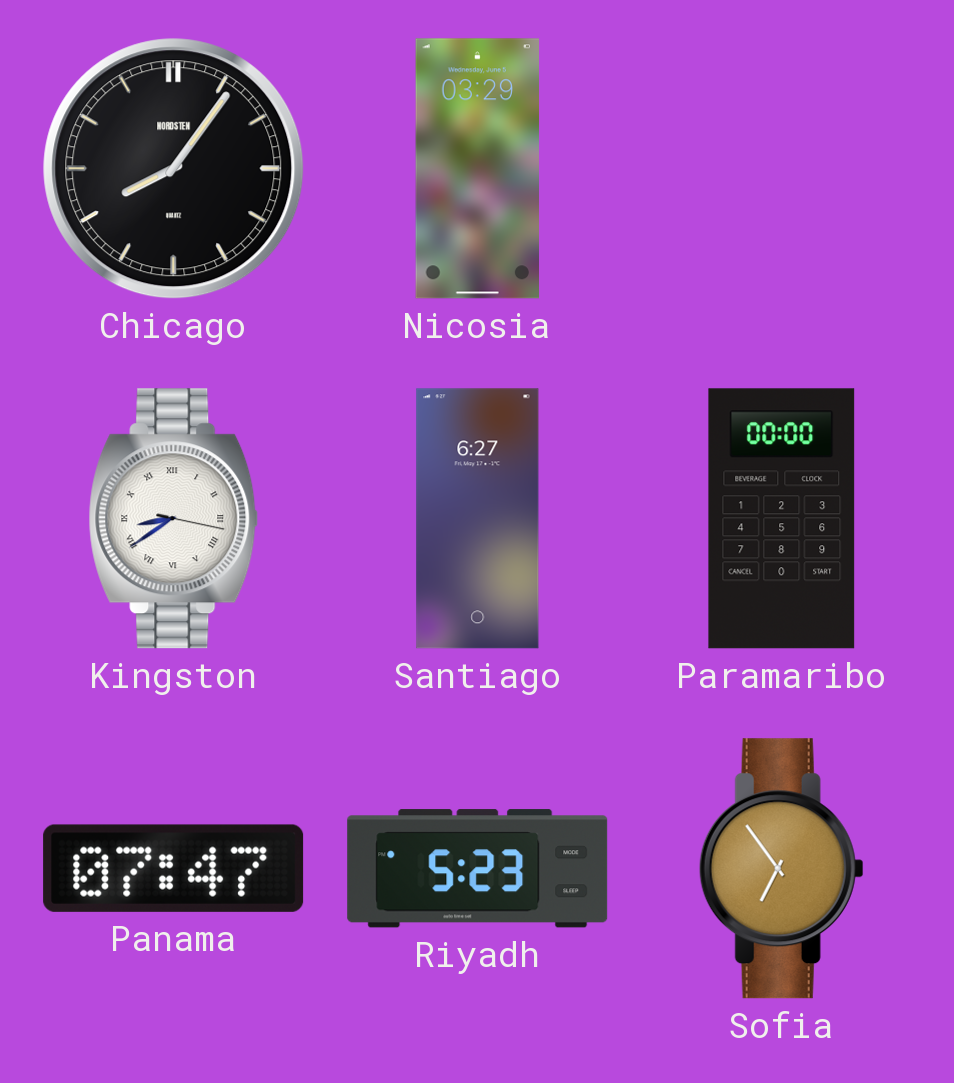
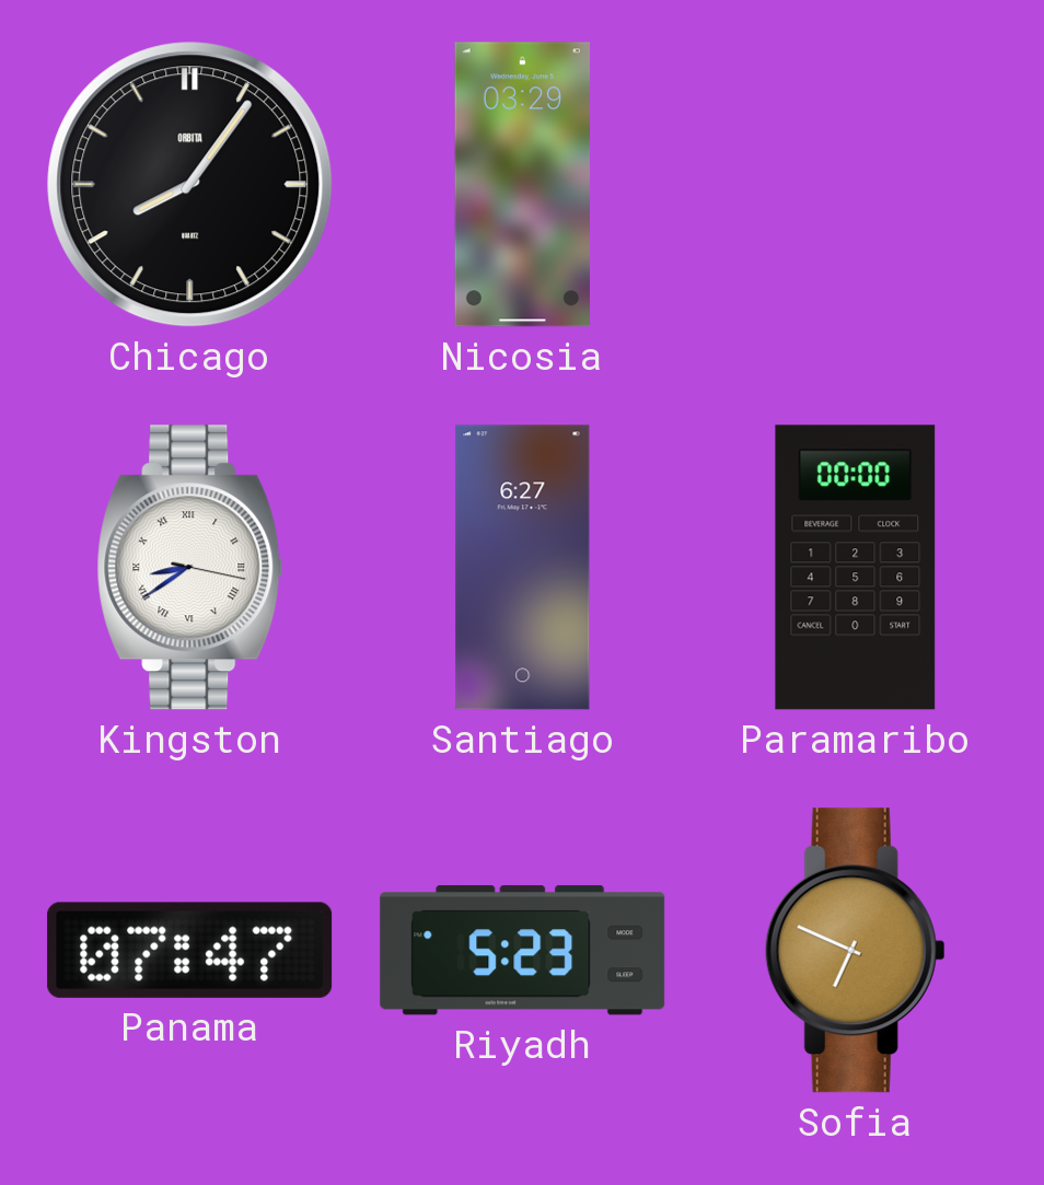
Chicago brand: NORDSTEN -> ORBITA (190, 185)
Sofia: 6:54 -> 6:49 (855, 951)
